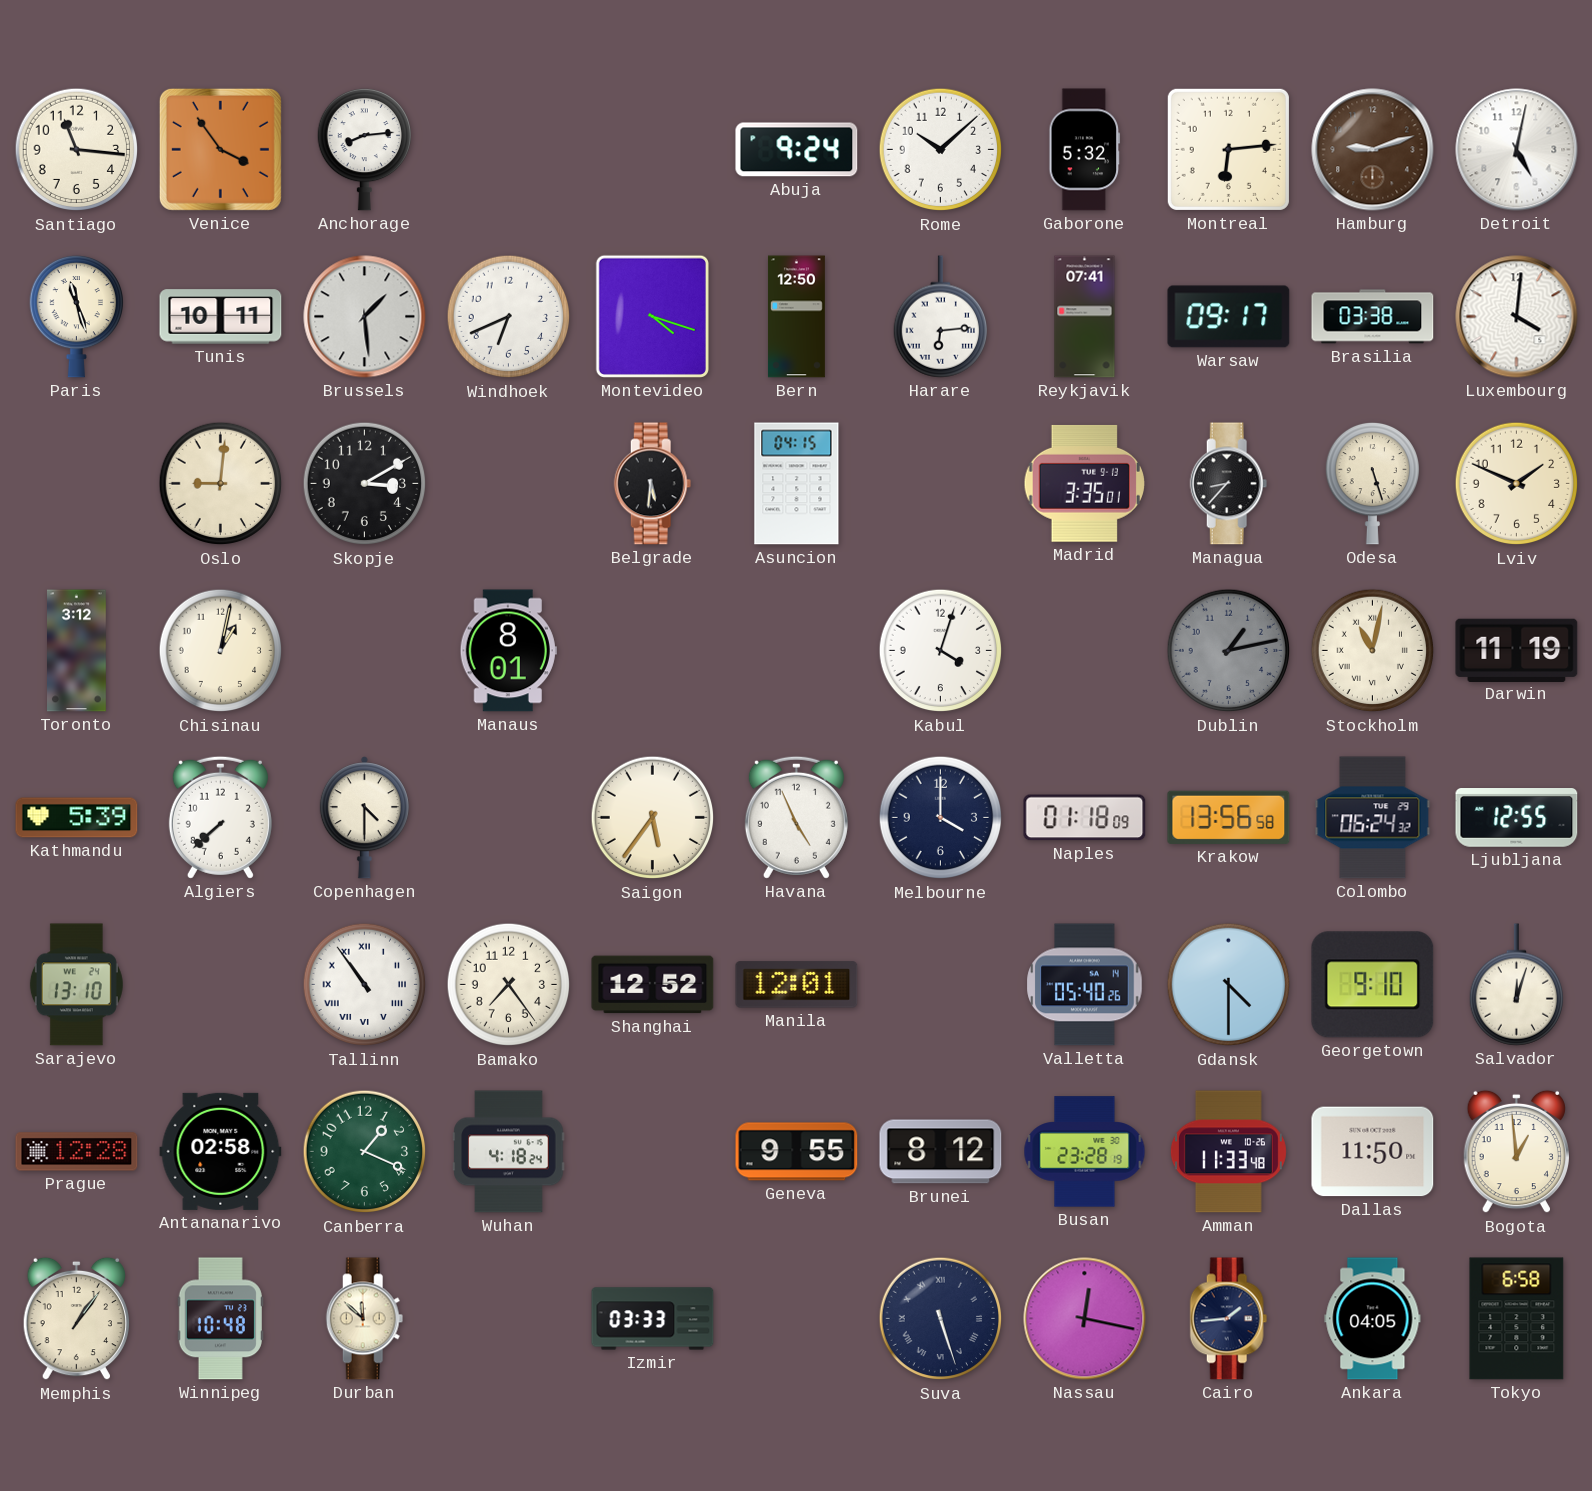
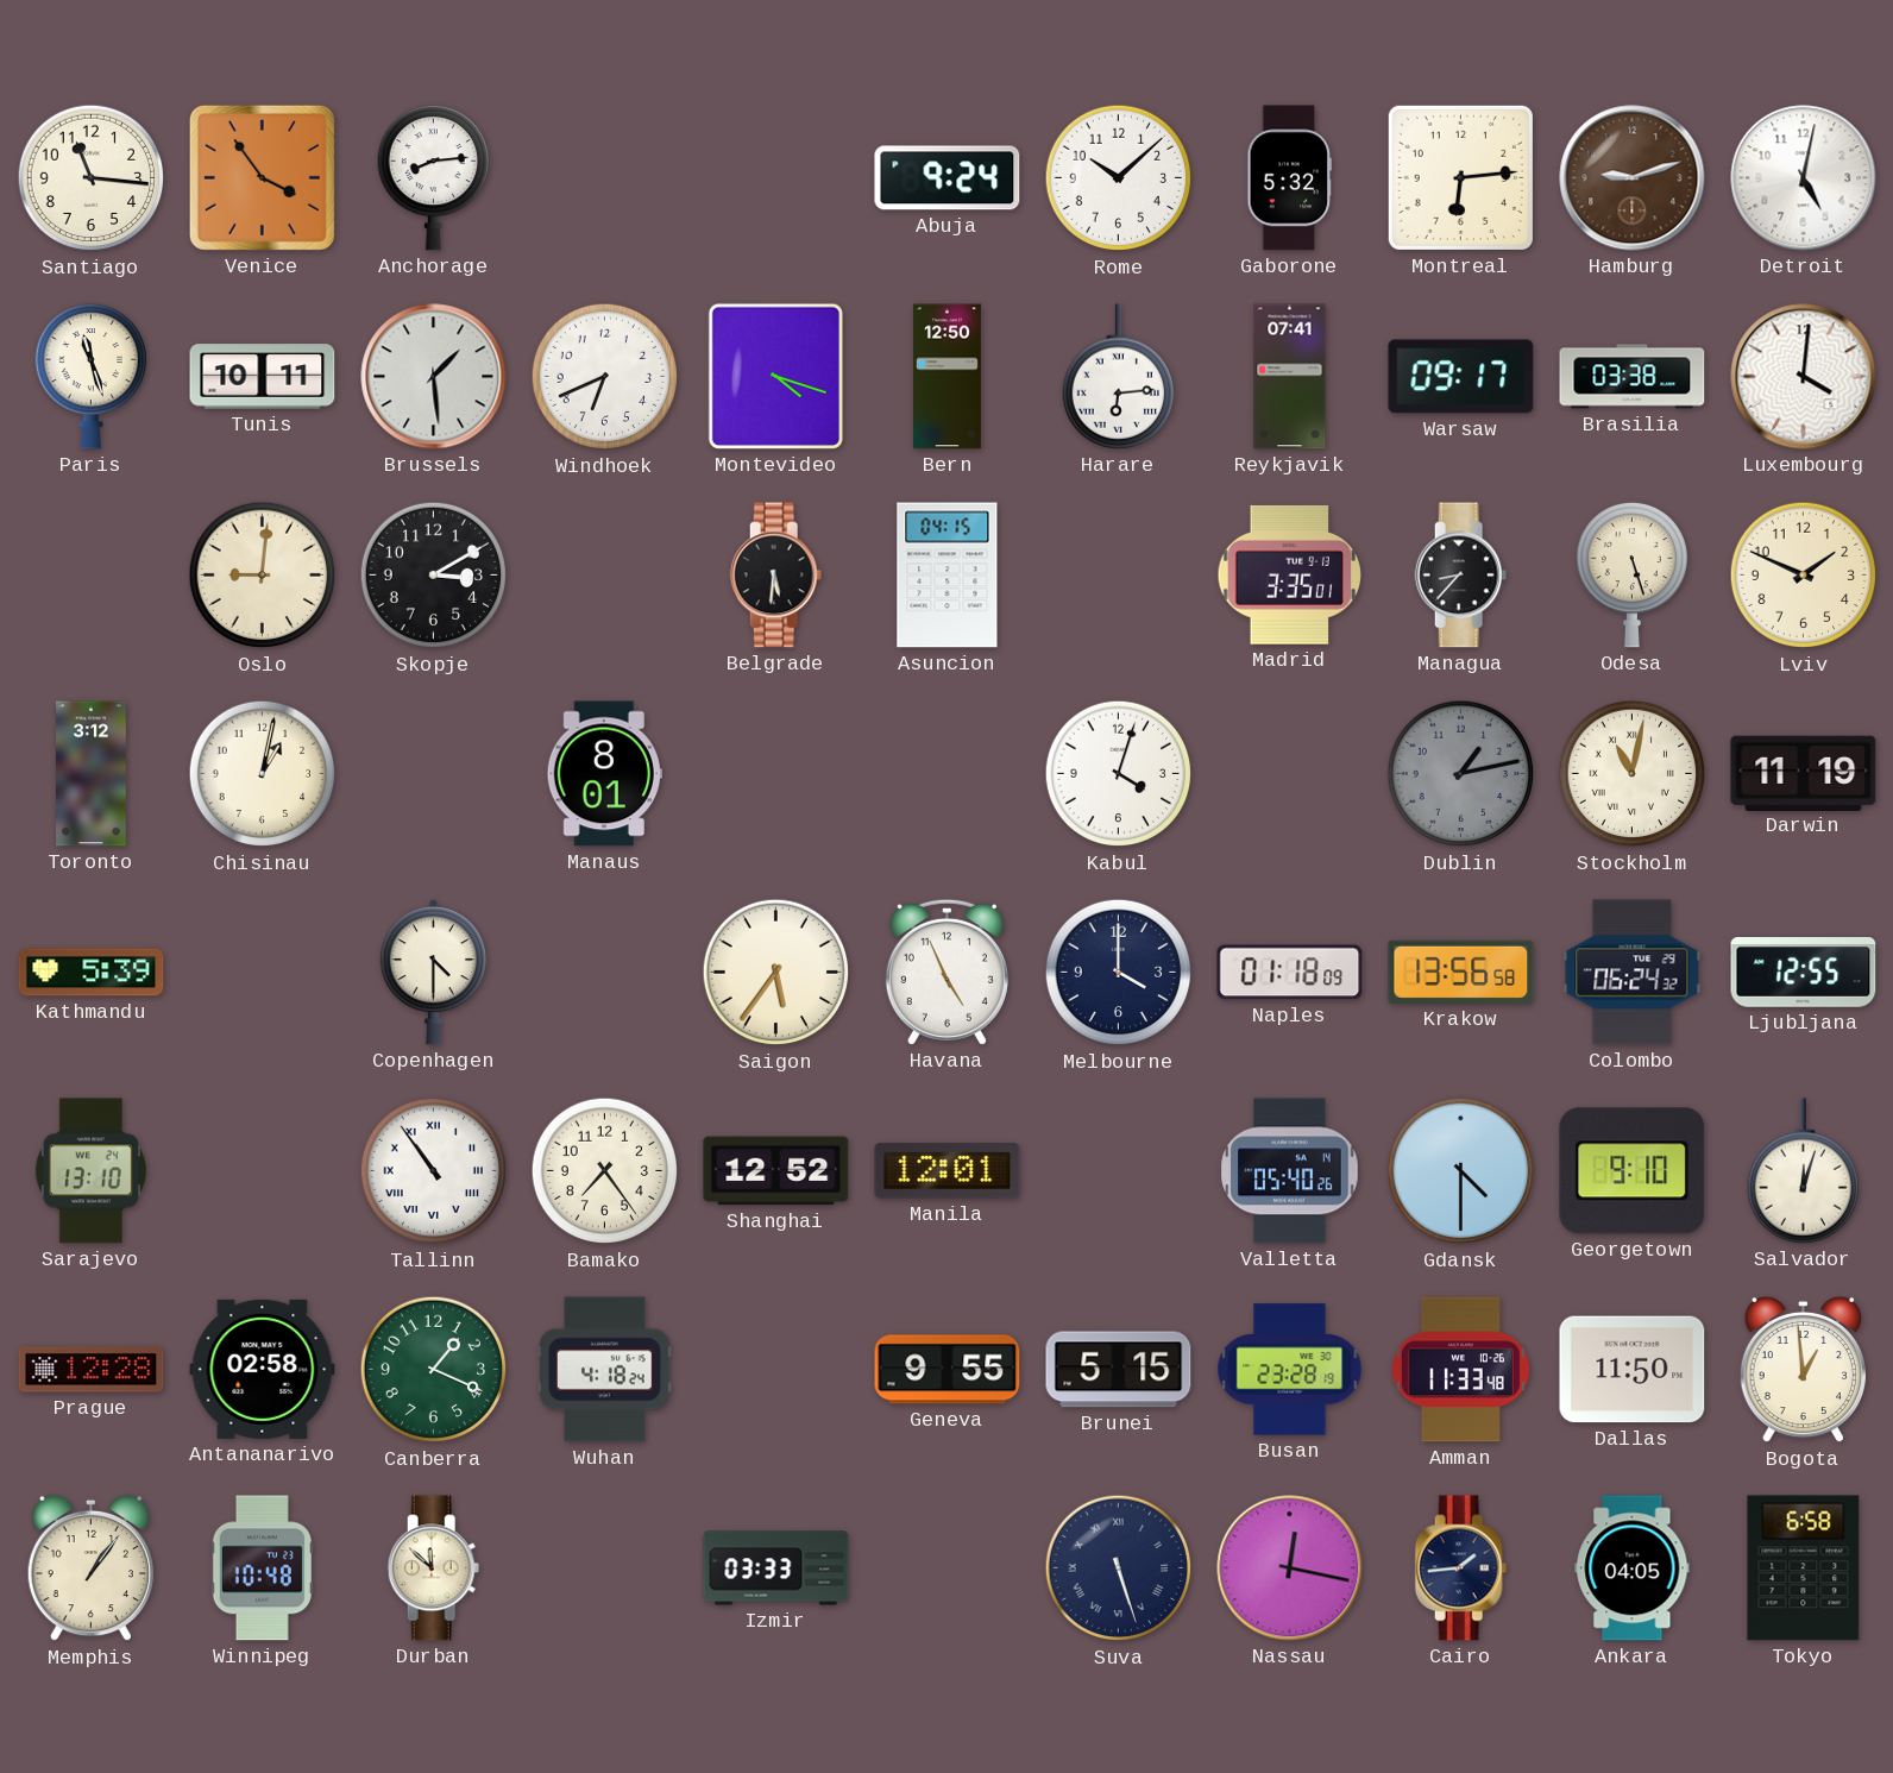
Algiers: 7:38 -> none (220, 817)
Brunei: 8:12 -> 5:15 (1119, 1370)
